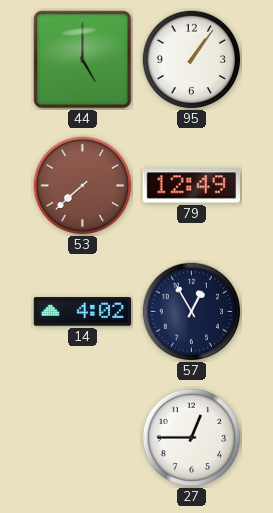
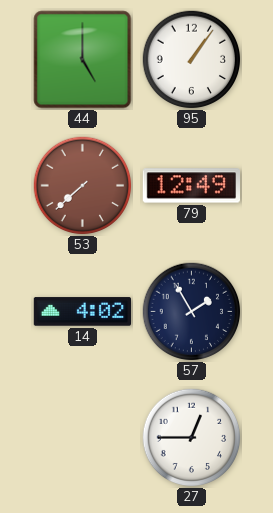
57: 12:55 -> 1:55 (192, 312)
